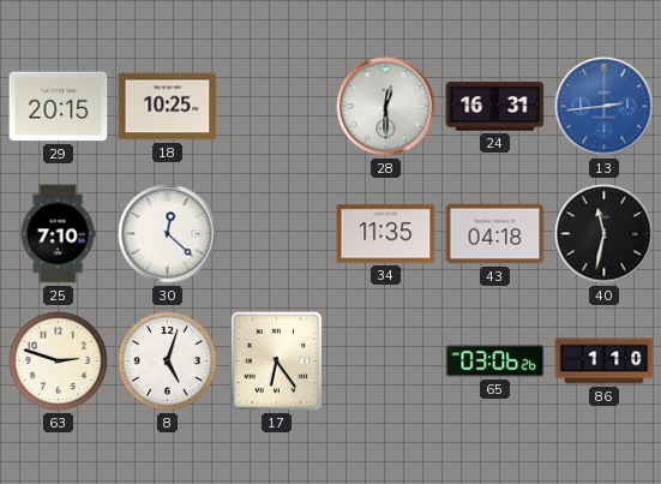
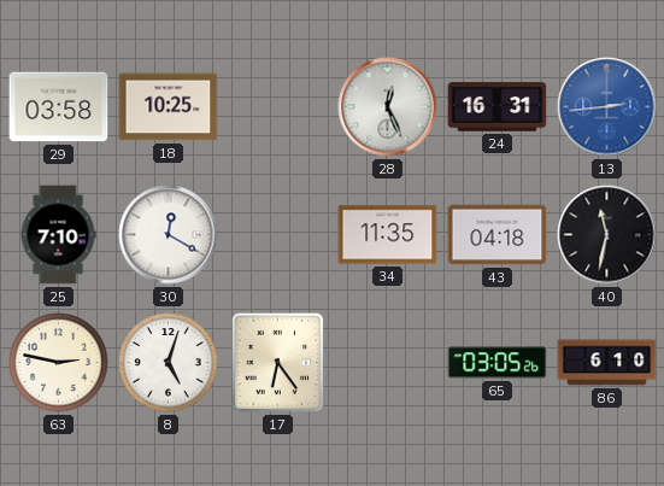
29: 20:15 -> 03:58 (59, 107)
28: 12:30 -> 12:26 (388, 107)
30: 12:22 -> 12:20 (169, 235)
63: 2:48 -> 2:47 (59, 363)
65: 03:06 -> 03:05 (498, 363)
86: 1:10 -> 6:10 (607, 363)
